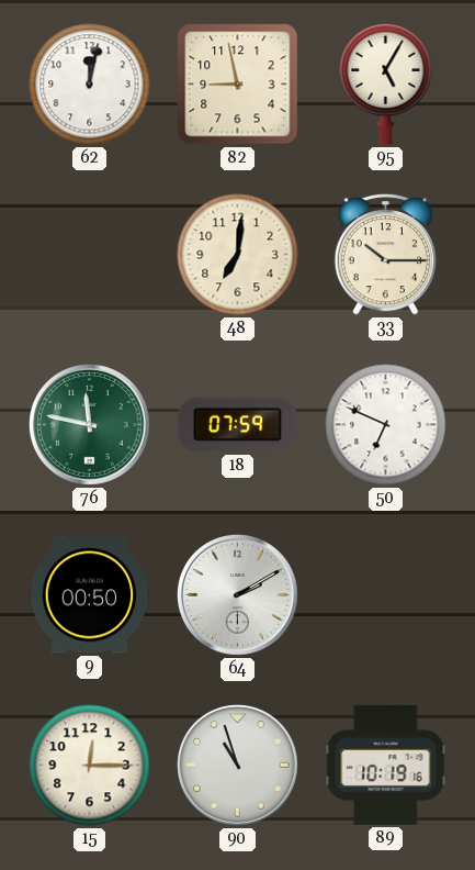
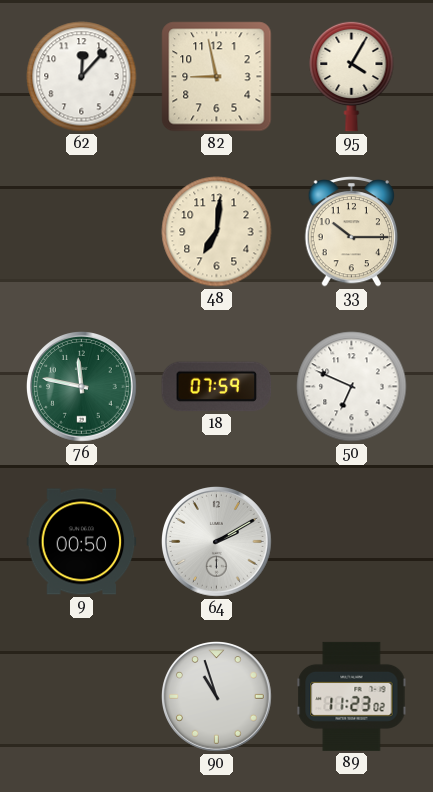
62: 12:02 -> 12:07 (82, 77)
95: 5:05 -> 4:05 (352, 76)
15: 12:15 -> none (90, 766)
89: 10:19 -> 11:23 (352, 696)
